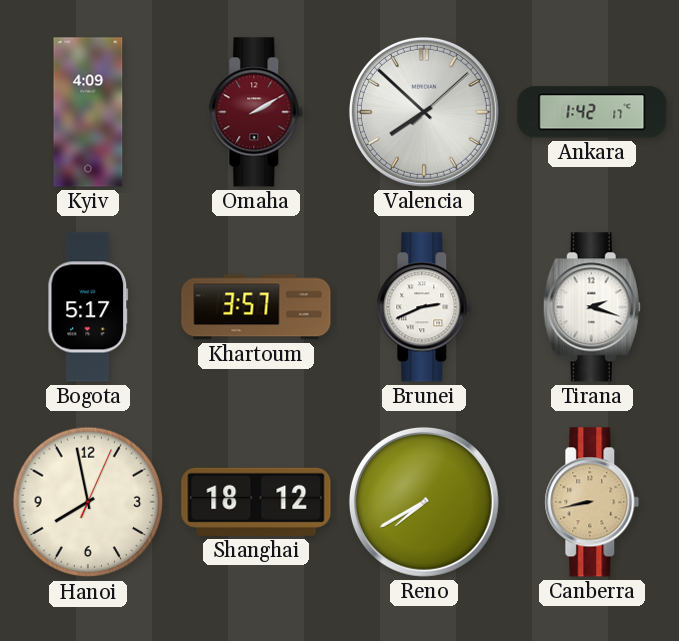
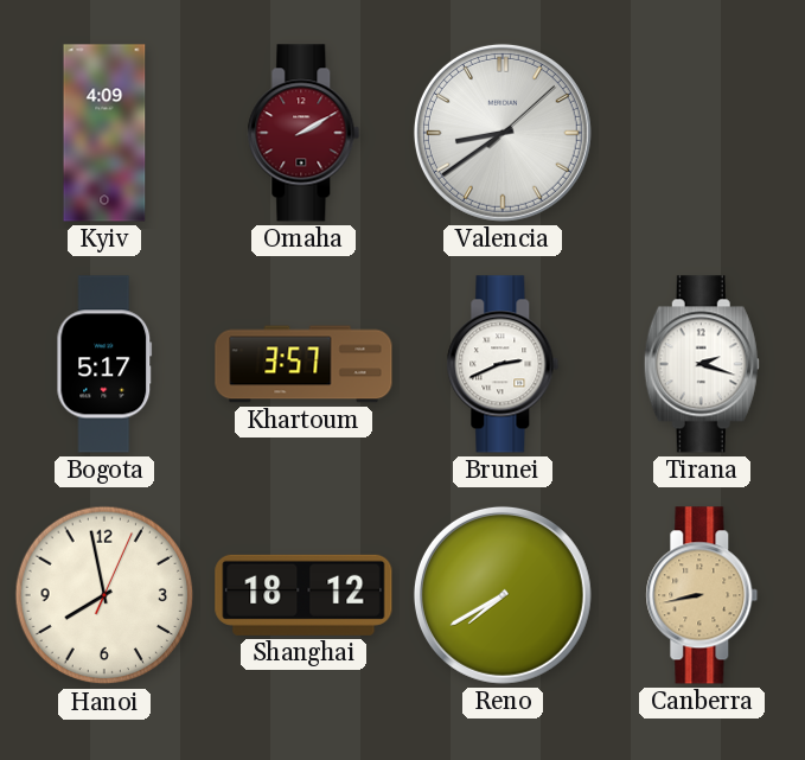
Valencia: 7:52 -> 8:39 (503, 133)
Ankara: 1:42 -> none (592, 112)
